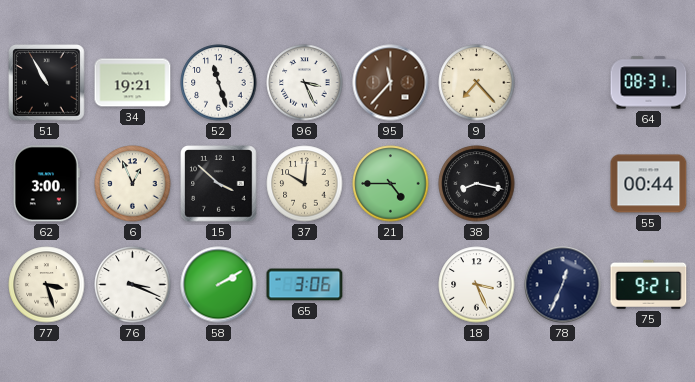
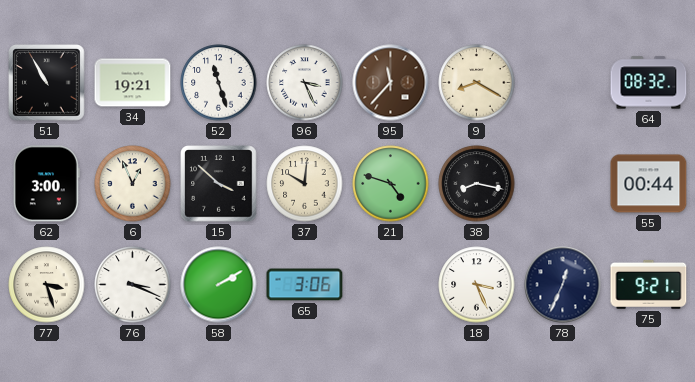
9: 7:23 -> 8:20 (477, 83)
64: 08:31 -> 08:32 (649, 83)
21: 4:45 -> 4:48 (391, 184)
